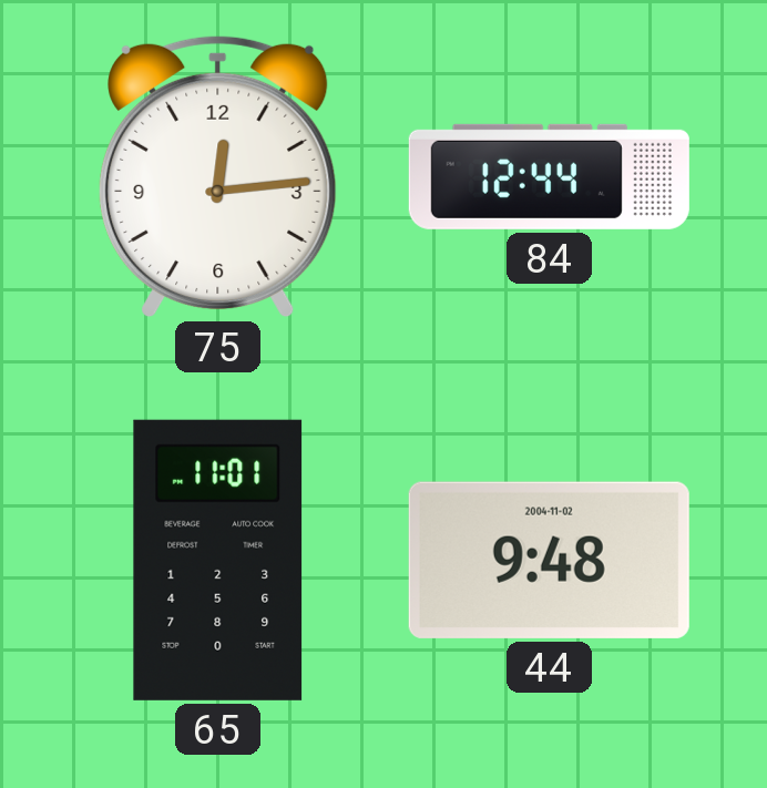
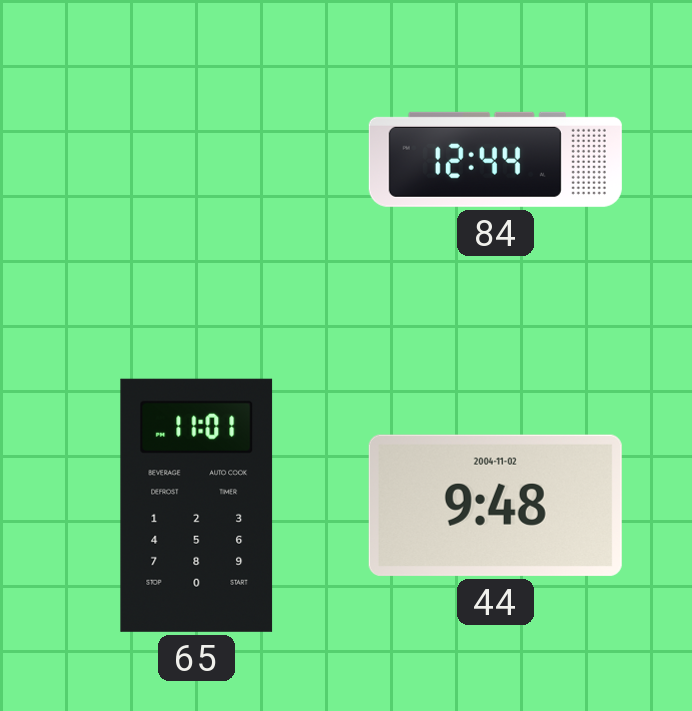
75: 12:14 -> none (218, 176)
